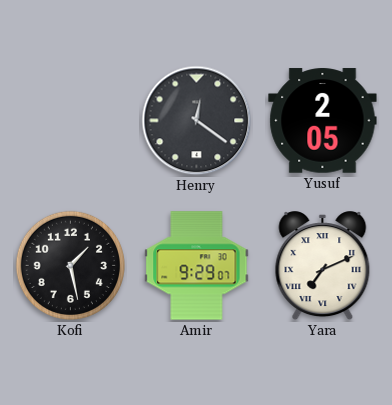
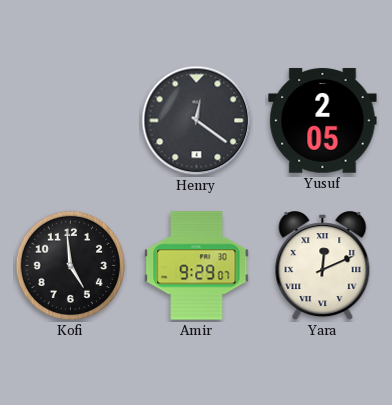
Kofi: 1:28 -> 4:59 (70, 265)
Yara: 7:11 -> 12:11 (323, 266)
